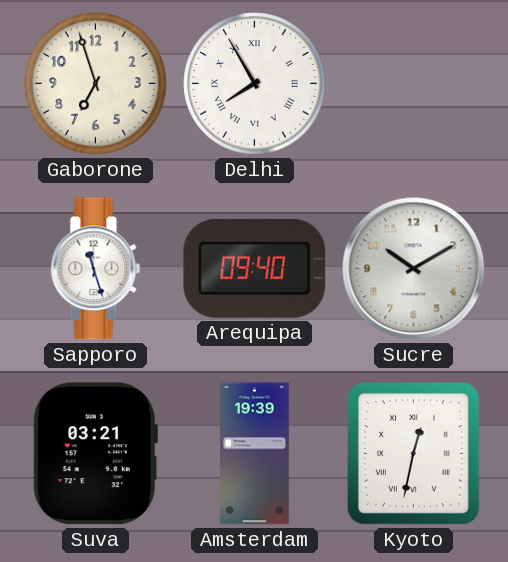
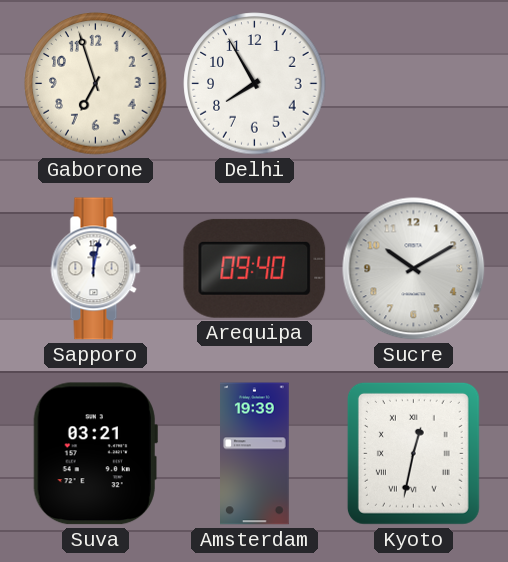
Delhi numerals: Roman -> Arabic (255, 84)
Sapporo: 11:27 -> 12:02 (96, 269)
